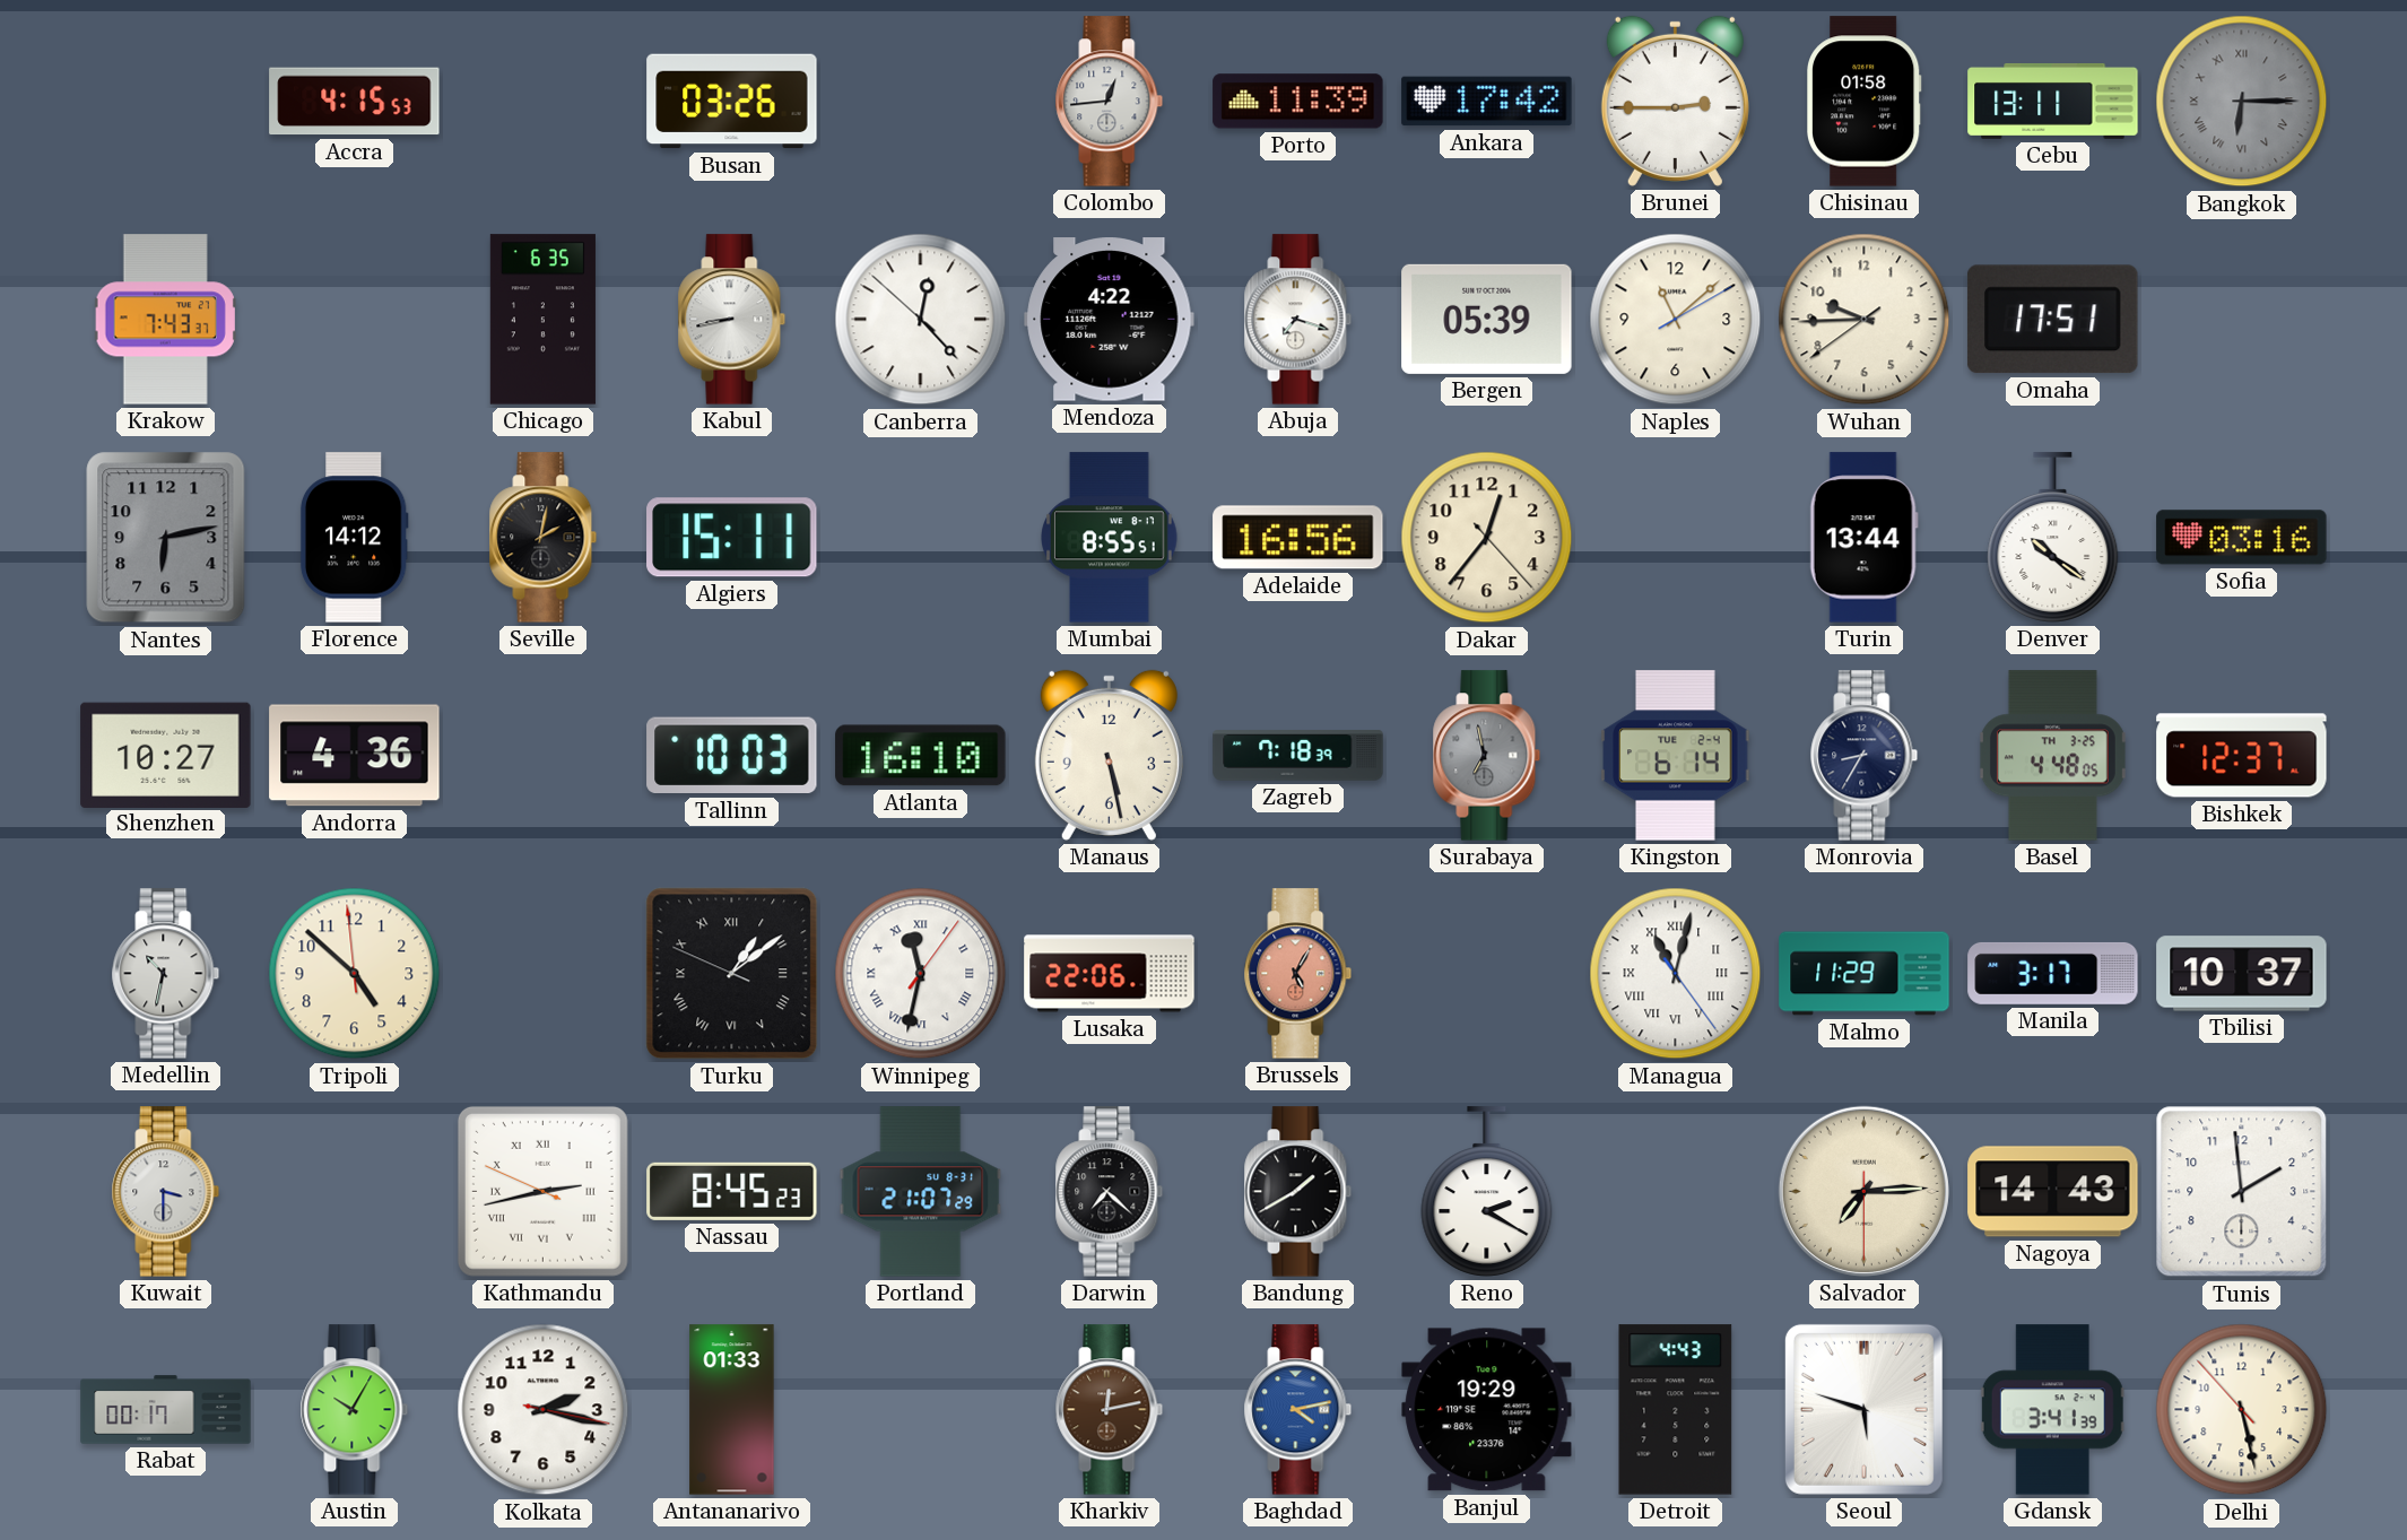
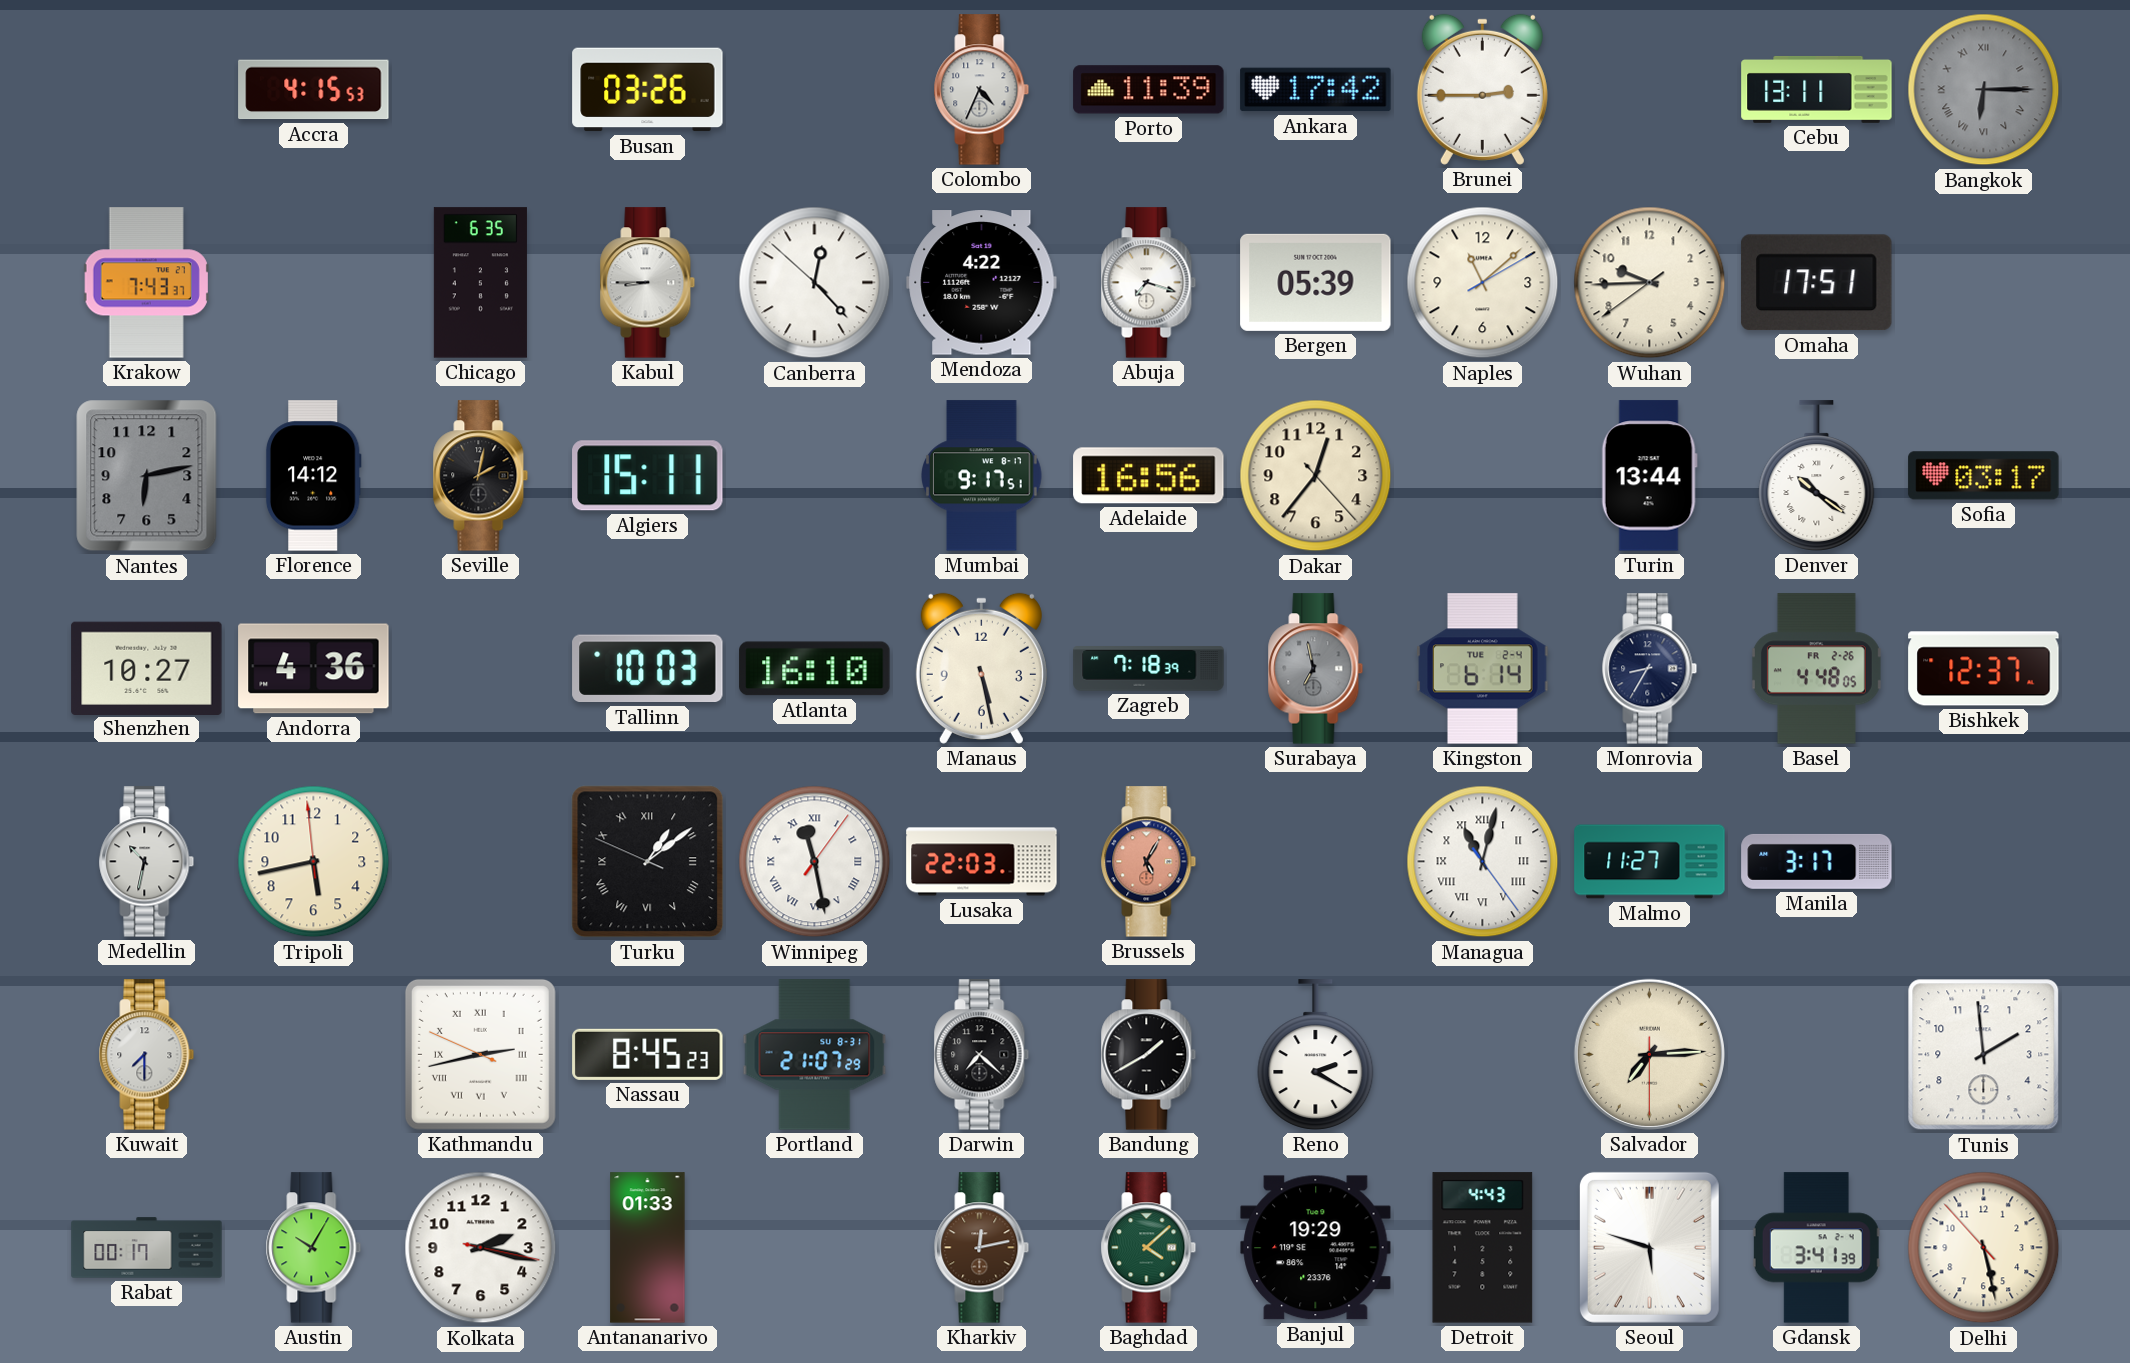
Colombo: 12:44 -> 4:34 (982, 90)
Chisinau: 01:58 -> none (1865, 102)
Kabul: 8:43 -> 8:45 (648, 283)
Mumbai: 8:55 -> 9:17 (982, 476)
Sofia: 03:16 -> 03:17 (1984, 476)
Basel date: TH 3-25 -> FR 2-26 (1816, 669)
Tripoli: 4:51 -> 5:42 (314, 862)
Winnipeg: 11:32 -> 11:28 (815, 862)
Lusaka: 22:06 -> 22:03 (982, 862)
Malmo: 11:29 -> 11:27 (1650, 862)
Tbilisi: 10:37 -> none (2242, 974)
Kuwait: 3:30 -> 7:30 (147, 1055)
Nagoya: 14:43 -> none (2053, 1192)
Baghdad: 4:13 -> 4:08 (1149, 1248)
Baghdad dial: blue -> green (1149, 1248)
